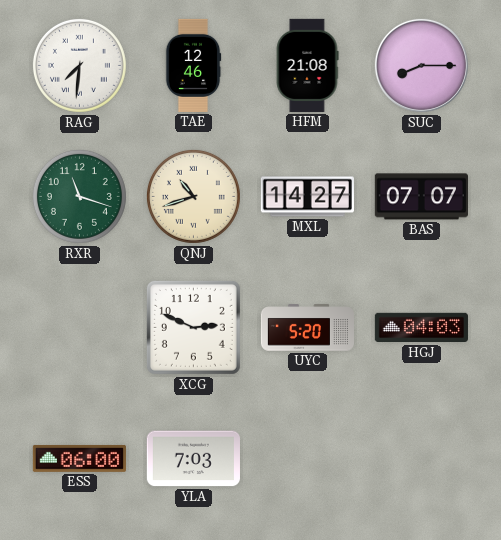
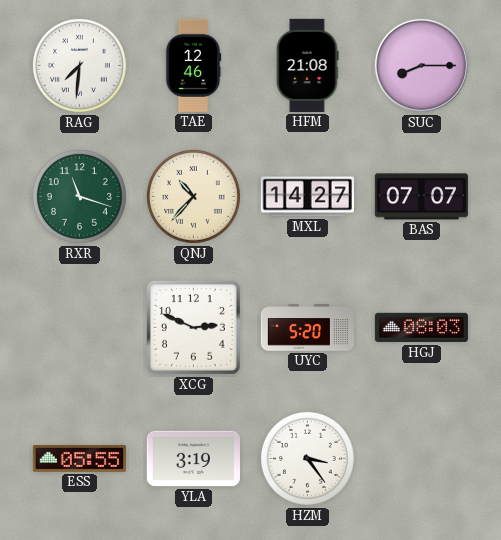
QNJ: 10:42 -> 10:37 (193, 196)
HGJ: 04:03 -> 08:03 (421, 328)
ESS: 06:00 -> 05:55 (79, 459)
YLA: 7:03 -> 3:19 (193, 459)
HZM: none -> 3:24 (307, 458)
